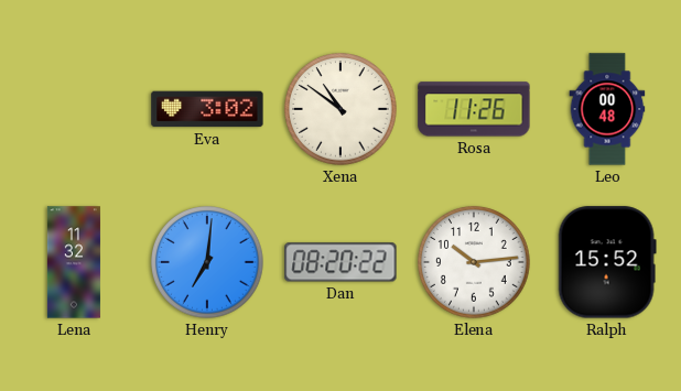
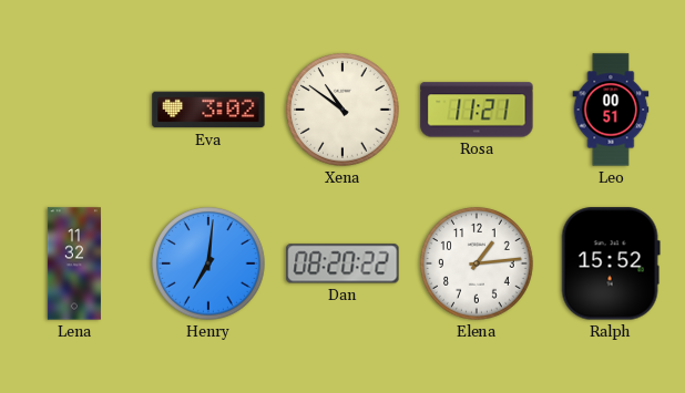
Rosa: 11:26 -> 11:21 (477, 110)
Leo: 00:48 -> 00:51 (611, 110)
Elena: 10:14 -> 1:14 (477, 263)
